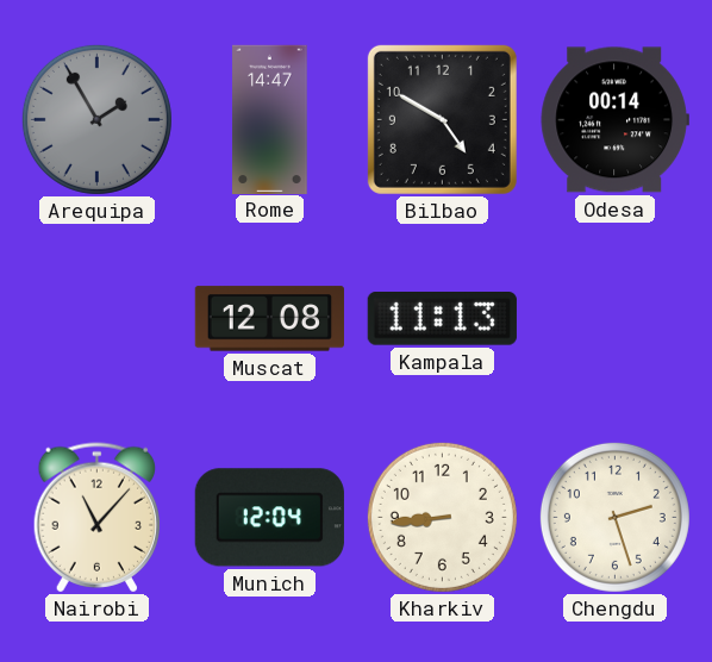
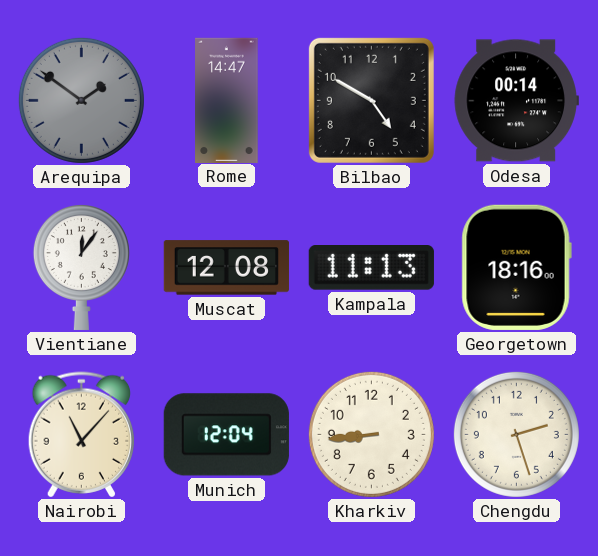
Arequipa: 1:55 -> 1:51 (81, 100)
Vientiane: none -> 12:06 (81, 267)
Georgetown: none -> 18:16 (516, 267)
